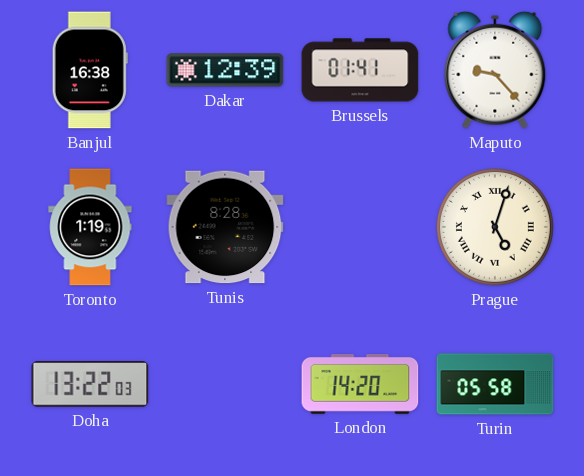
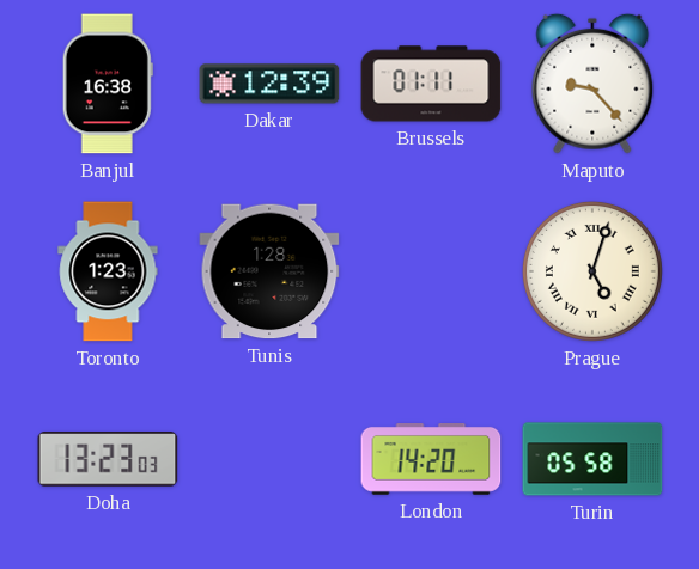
Brussels: 01:41 -> 01:11 (431, 84)
Toronto: 1:19 -> 1:23 (108, 271)
Tunis: 8:28 -> 1:28 (269, 271)
Doha: 13:22 -> 13:23 (108, 459)
